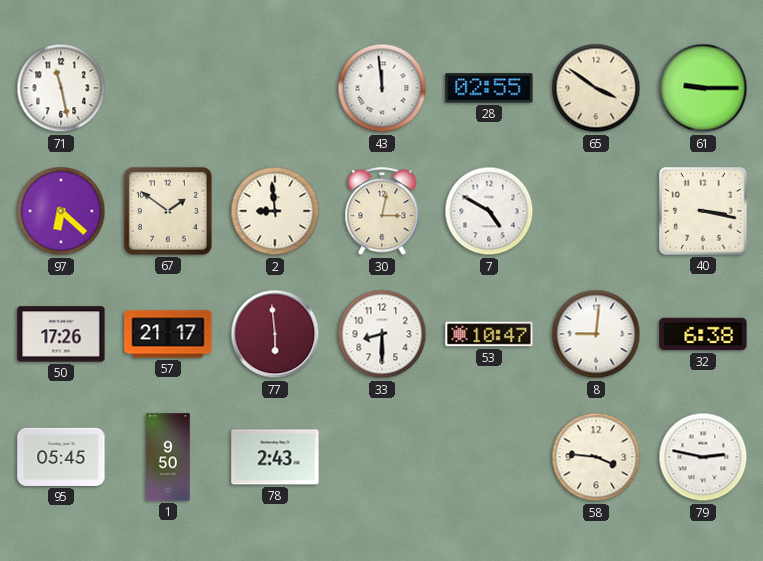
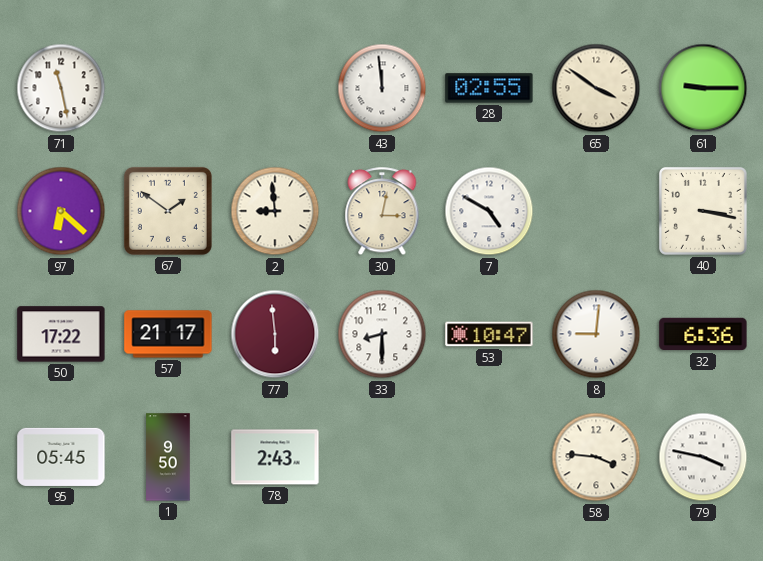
50: 17:26 -> 17:22 (61, 334)
32: 6:38 -> 6:36 (703, 334)
79: 2:47 -> 3:47 (703, 457)
